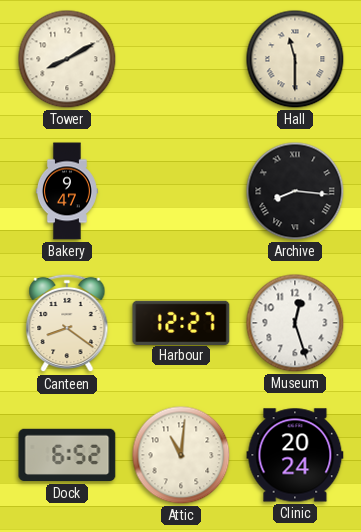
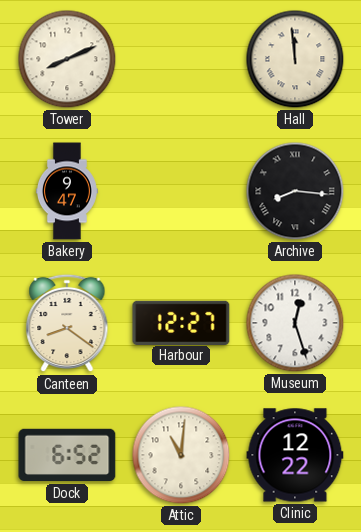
Tower: 8:10 -> 8:11 (67, 59)
Hall: 11:30 -> 11:59 (295, 59)
Clinic: 20:24 -> 12:22 (295, 455)
